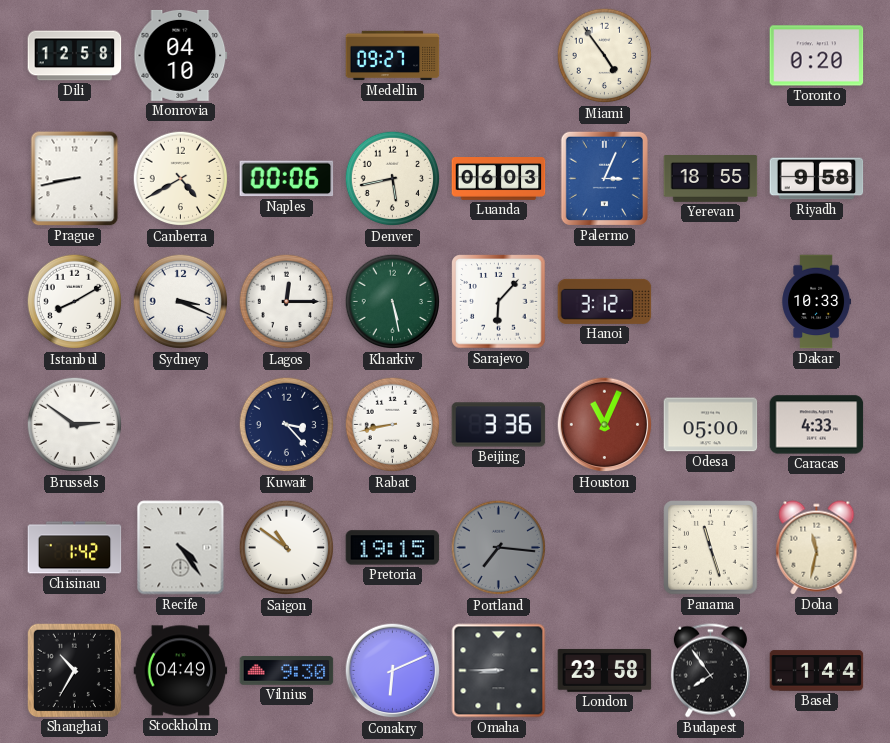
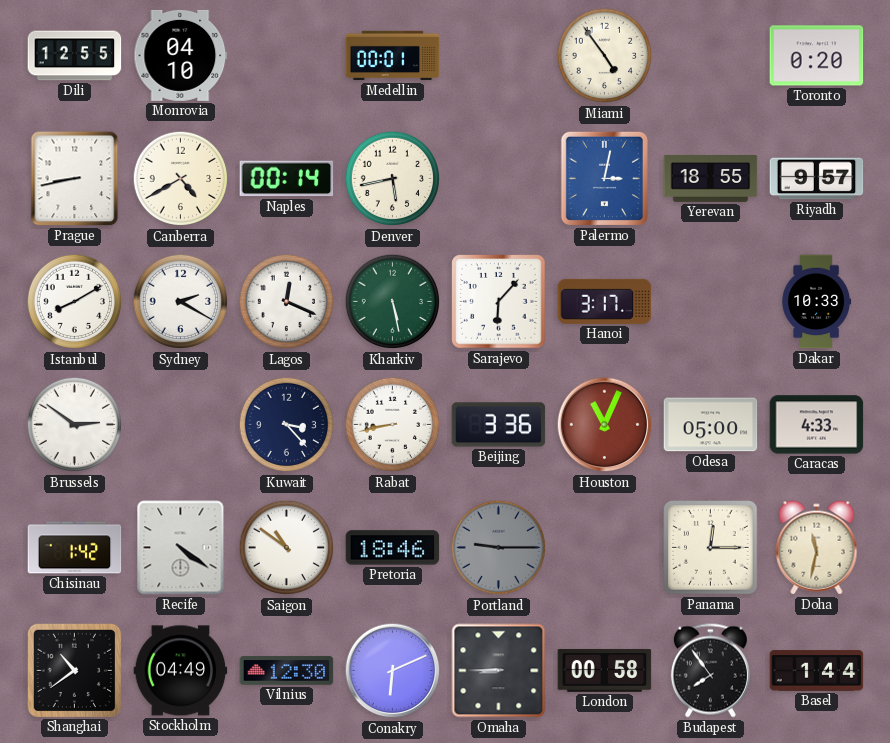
Dili: 12:58 -> 12:55 (75, 56)
Medellin: 09:27 -> 00:01 (393, 56)
Naples: 00:06 -> 00:14 (287, 179)
Luanda: 06:03 -> none (499, 179)
Palermo: 3:04 -> 3:02 (604, 178)
Riyadh: 9:58 -> 9:57 (817, 179)
Sydney: 3:19 -> 2:20 (181, 302)
Lagos: 12:15 -> 12:19 (287, 302)
Hanoi: 3:12 -> 3:17 (605, 301)
Recife: 4:24 -> 4:21 (181, 548)
Pretoria: 19:15 -> 18:46 (393, 548)
Portland: 7:16 -> 9:15 (499, 548)
Panama: 11:27 -> 12:15 (711, 548)
Shanghai: 10:35 -> 10:39 (74, 670)
Vilnius: 9:30 -> 12:30 (287, 671)
London: 23:58 -> 00:58 (605, 670)
